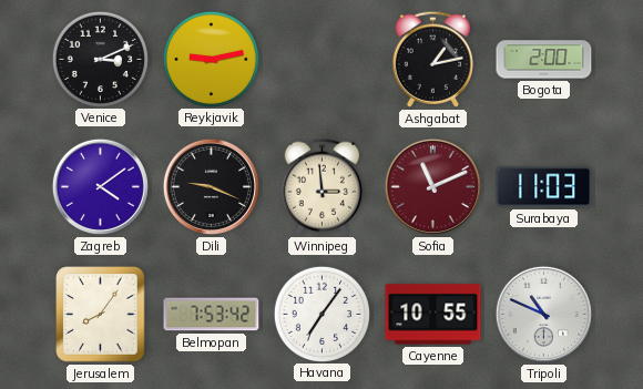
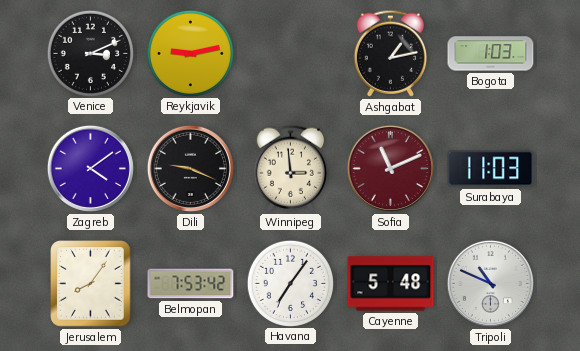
Bogota: 2:00 -> 1:03 (491, 54)
Cayenne: 10:55 -> 5:48 (391, 284)
